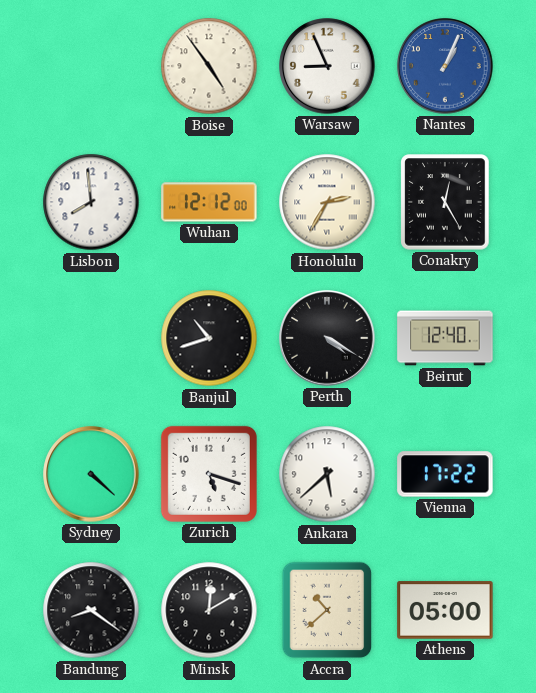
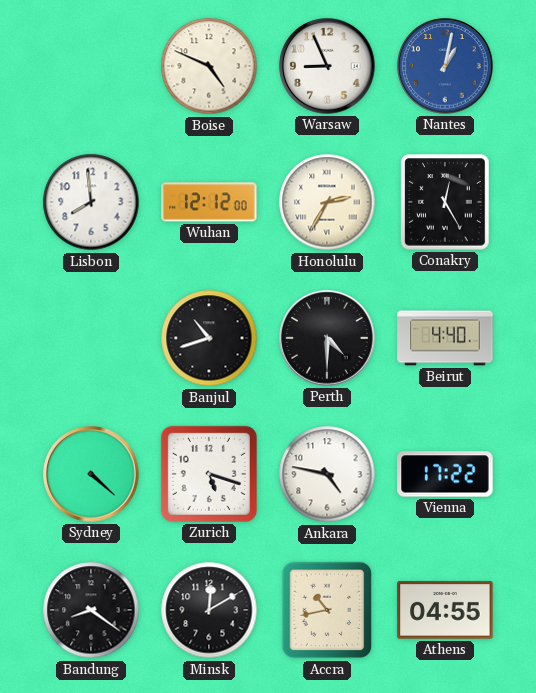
Boise: 4:54 -> 4:49 (209, 66)
Nantes: 1:04 -> 1:02 (445, 66)
Perth: 4:20 -> 4:30 (327, 338)
Beirut: 12:40 -> 4:40 (445, 338)
Ankara: 5:38 -> 4:47 (327, 474)
Accra: 10:38 -> 10:43 (327, 610)
Athens: 05:00 -> 04:55 (445, 610)
